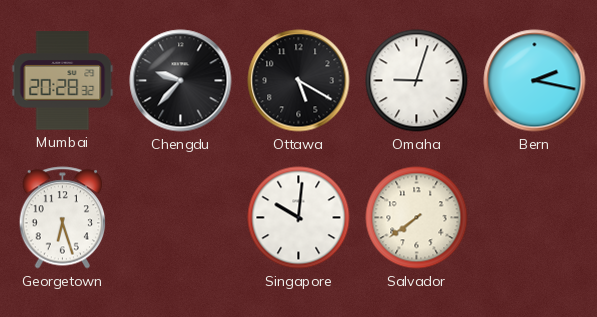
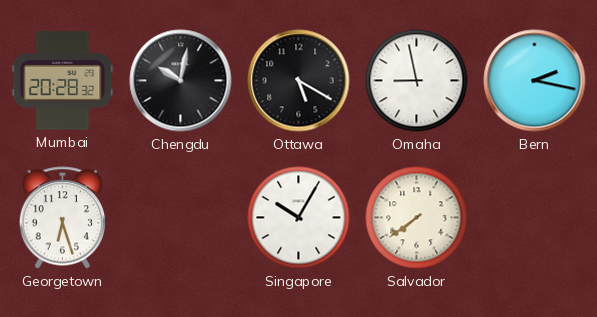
Chengdu: 9:37 -> 10:02 (181, 81)
Omaha: 9:03 -> 8:58 (417, 81)
Singapore: 10:01 -> 10:05 (299, 218)
